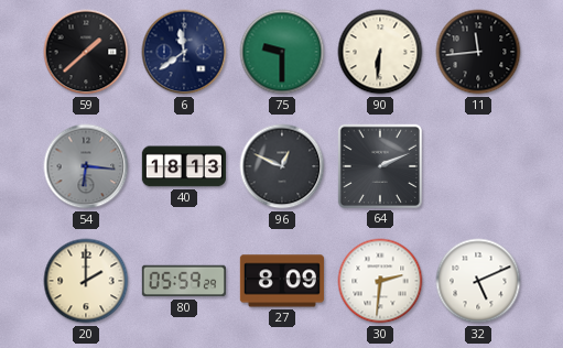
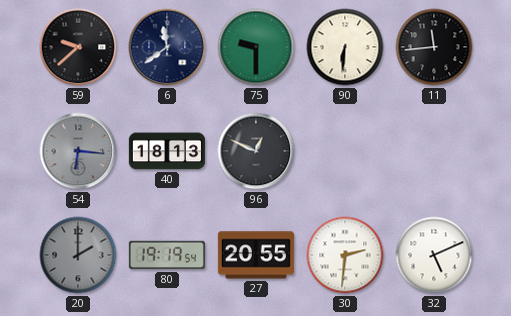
59: 1:38 -> 9:38 (78, 47)
64: 2:11 -> none (380, 166)
20 dial: cream -> grey (78, 255)
80: 05:59 -> 19:19 (167, 255)
27: 8:09 -> 20:55 (256, 255)
